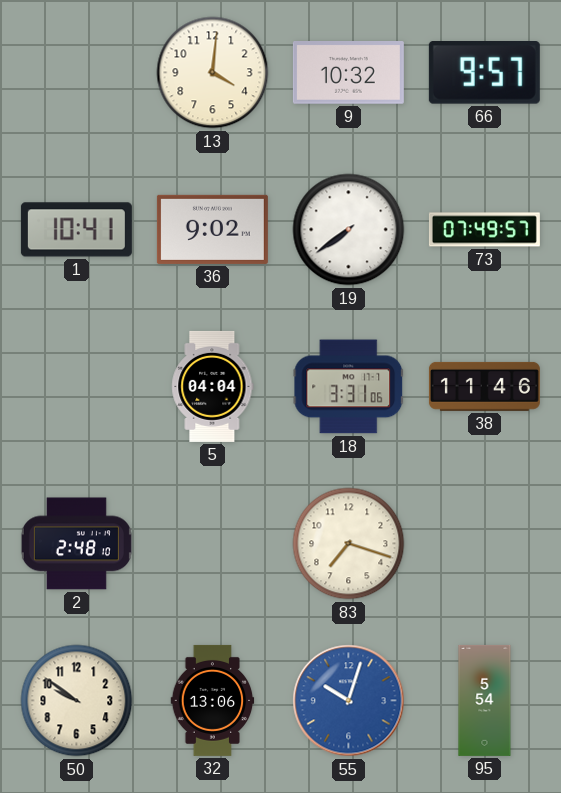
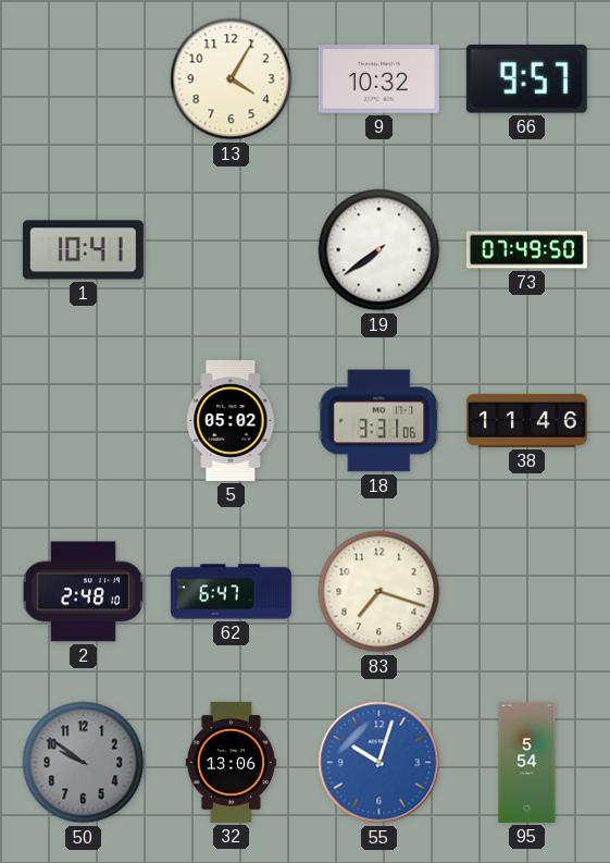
13: 4:01 -> 4:05 (232, 79)
36: 9:02 -> none (212, 229)
73: 07:49:57 -> 07:49:50 (526, 250)
5: 04:04 -> 05:02 (232, 420)
62: none -> 6:47 (231, 592)
50 dial: cream -> grey (84, 763)
